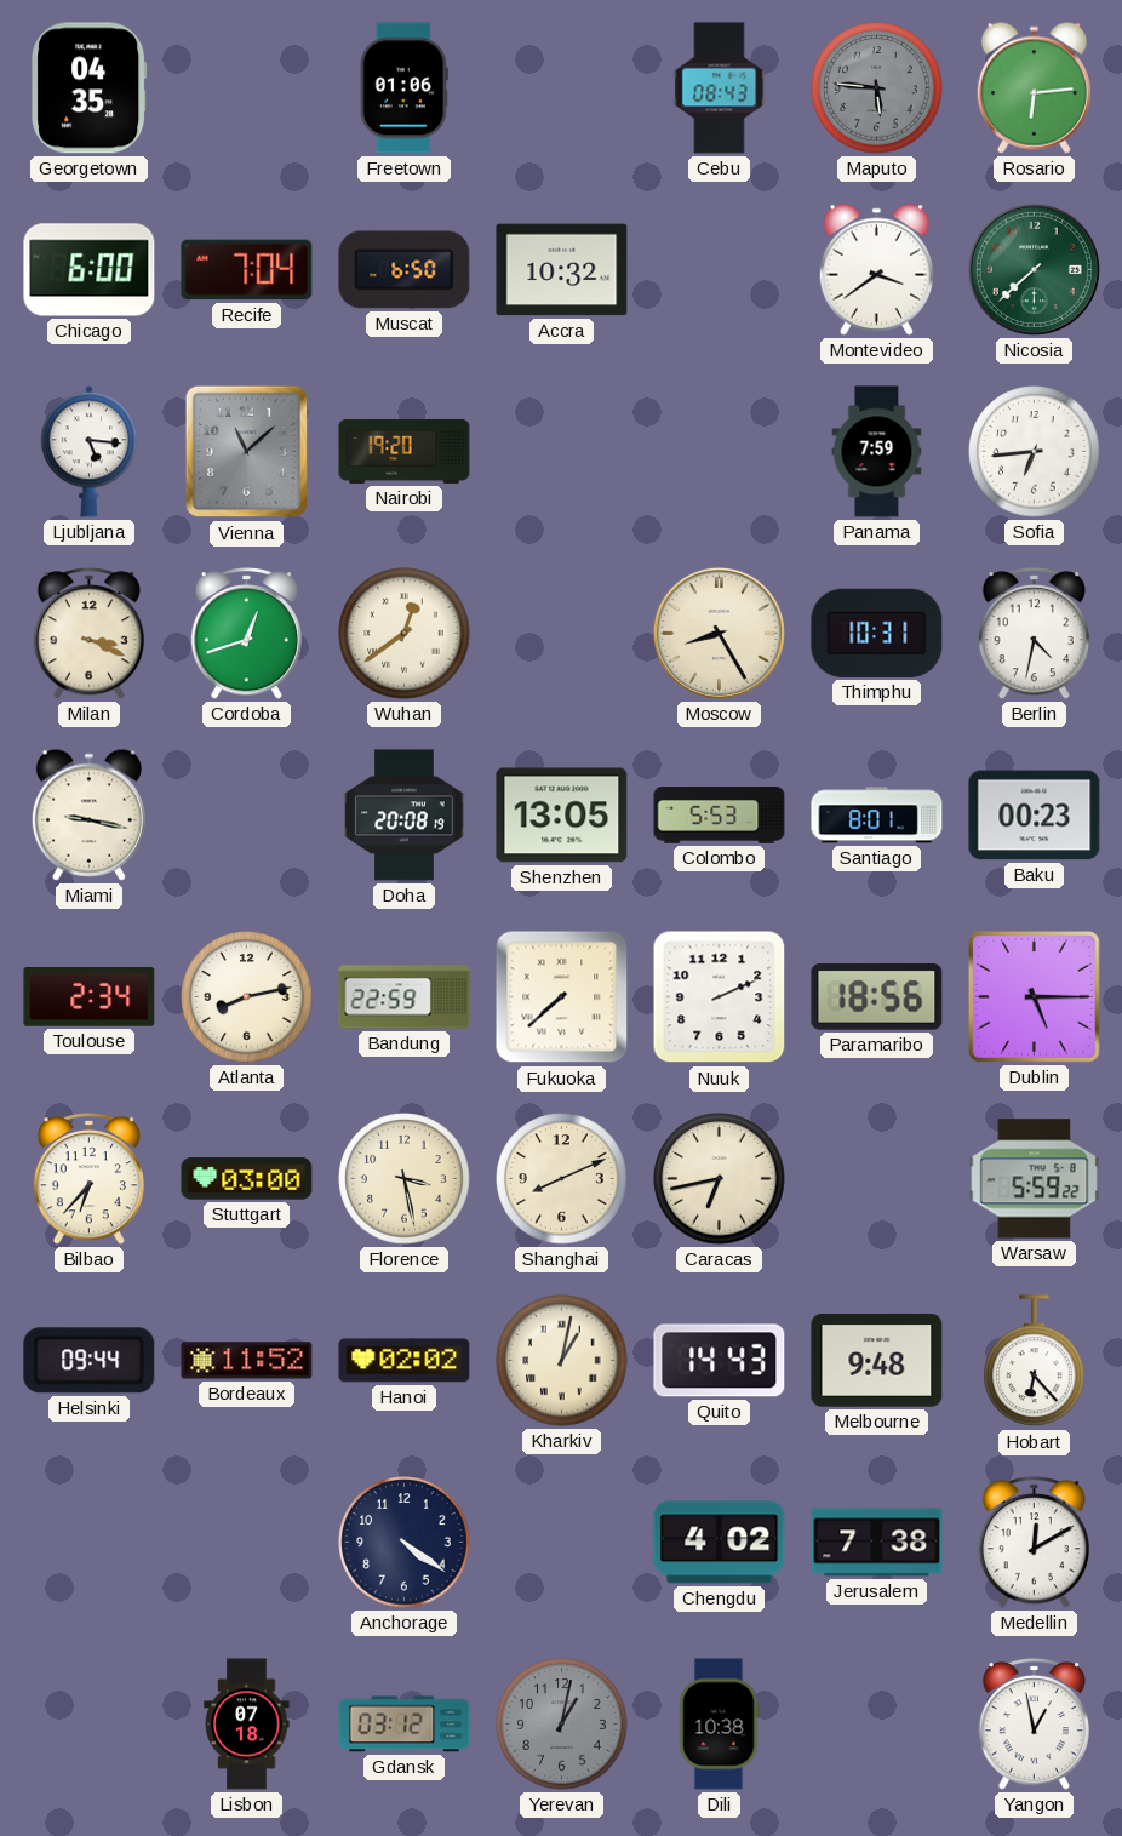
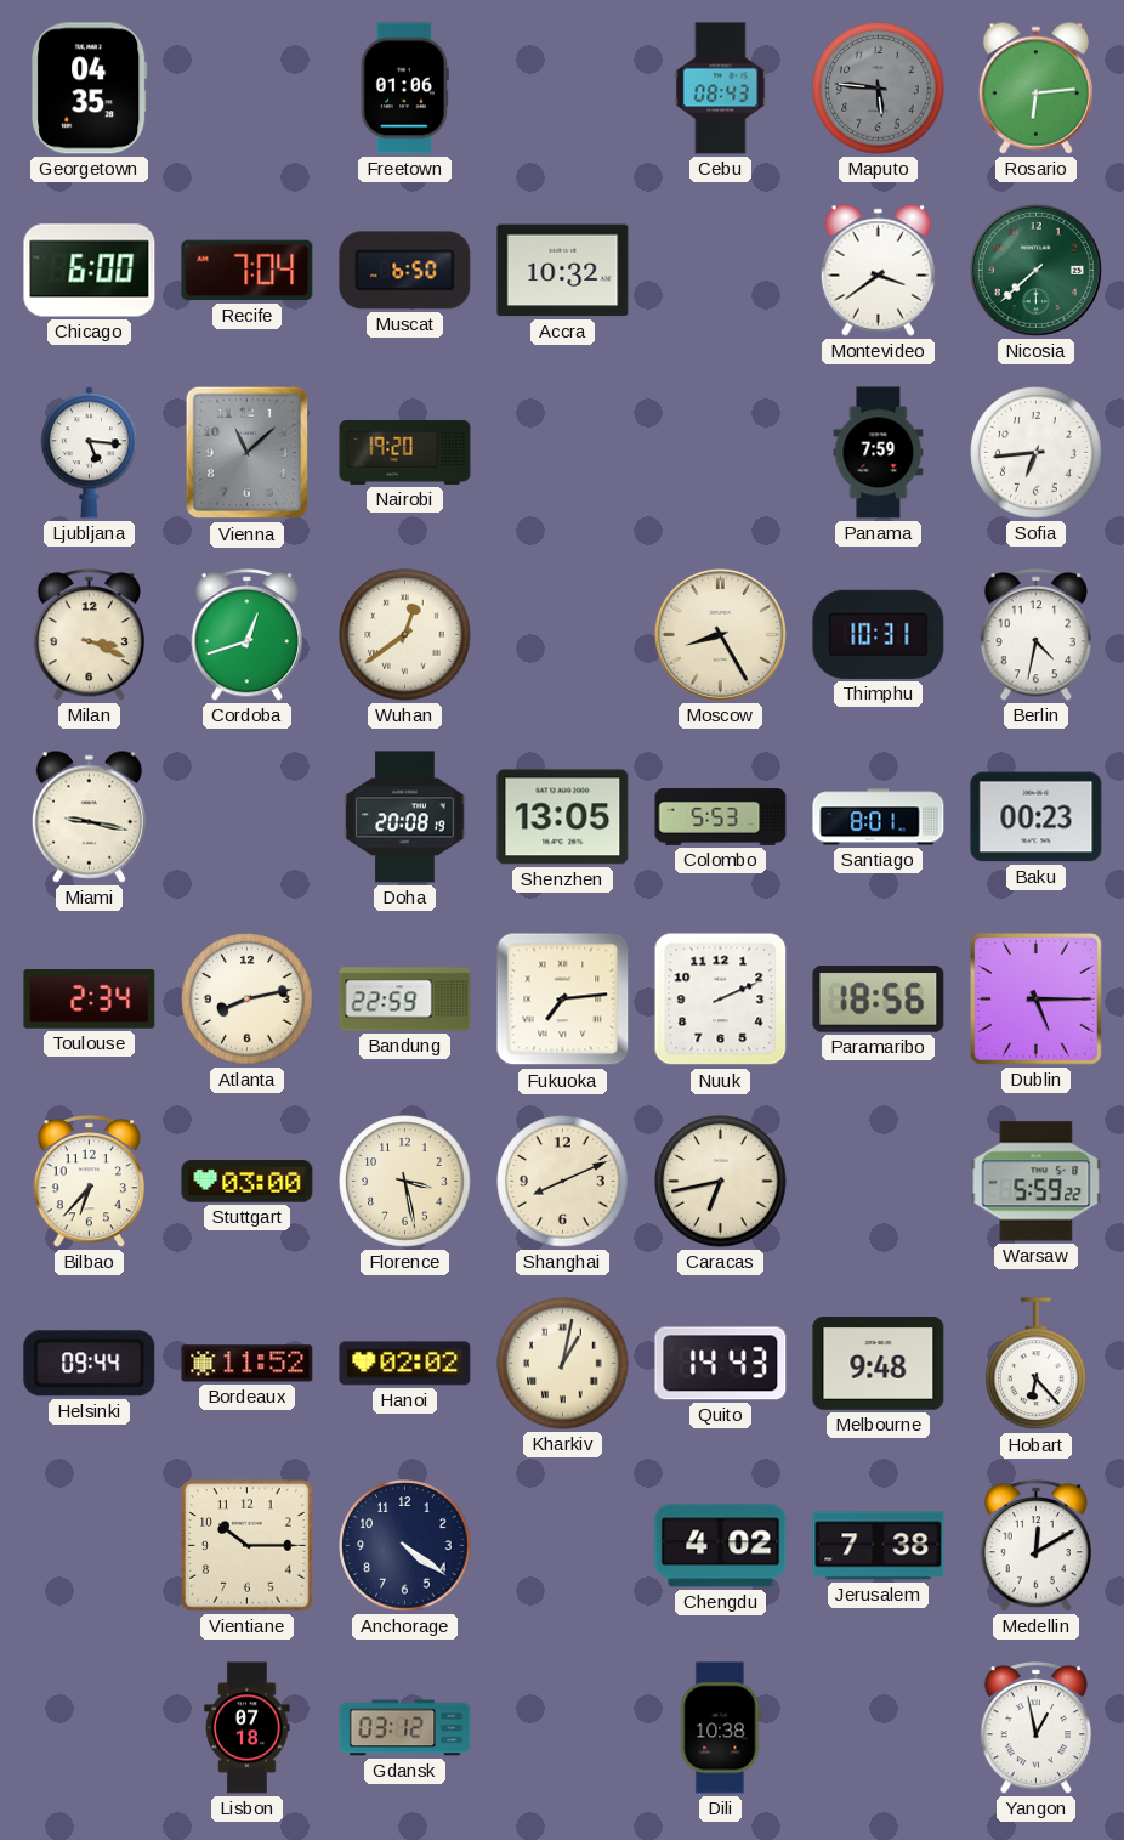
Fukuoka: 7:38 -> 7:14 (563, 1000)
Vientiane: none -> 10:15 (248, 1546)
Yerevan: 1:02 -> none (562, 1725)
